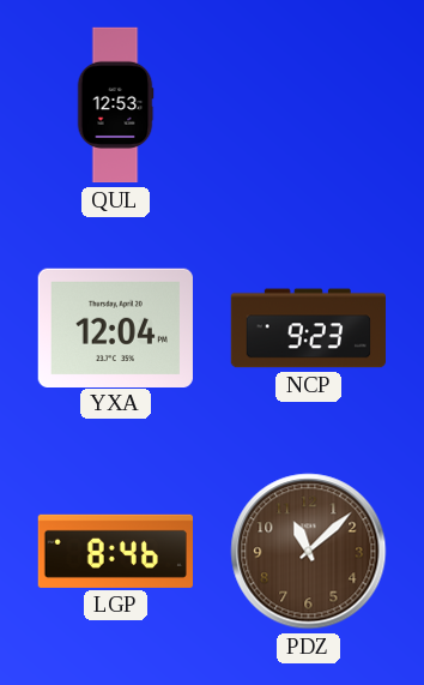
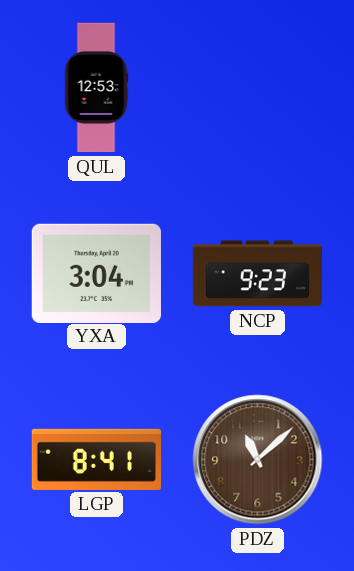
YXA: 12:04 -> 3:04 (96, 273)
LGP: 8:46 -> 8:41 (96, 459)
